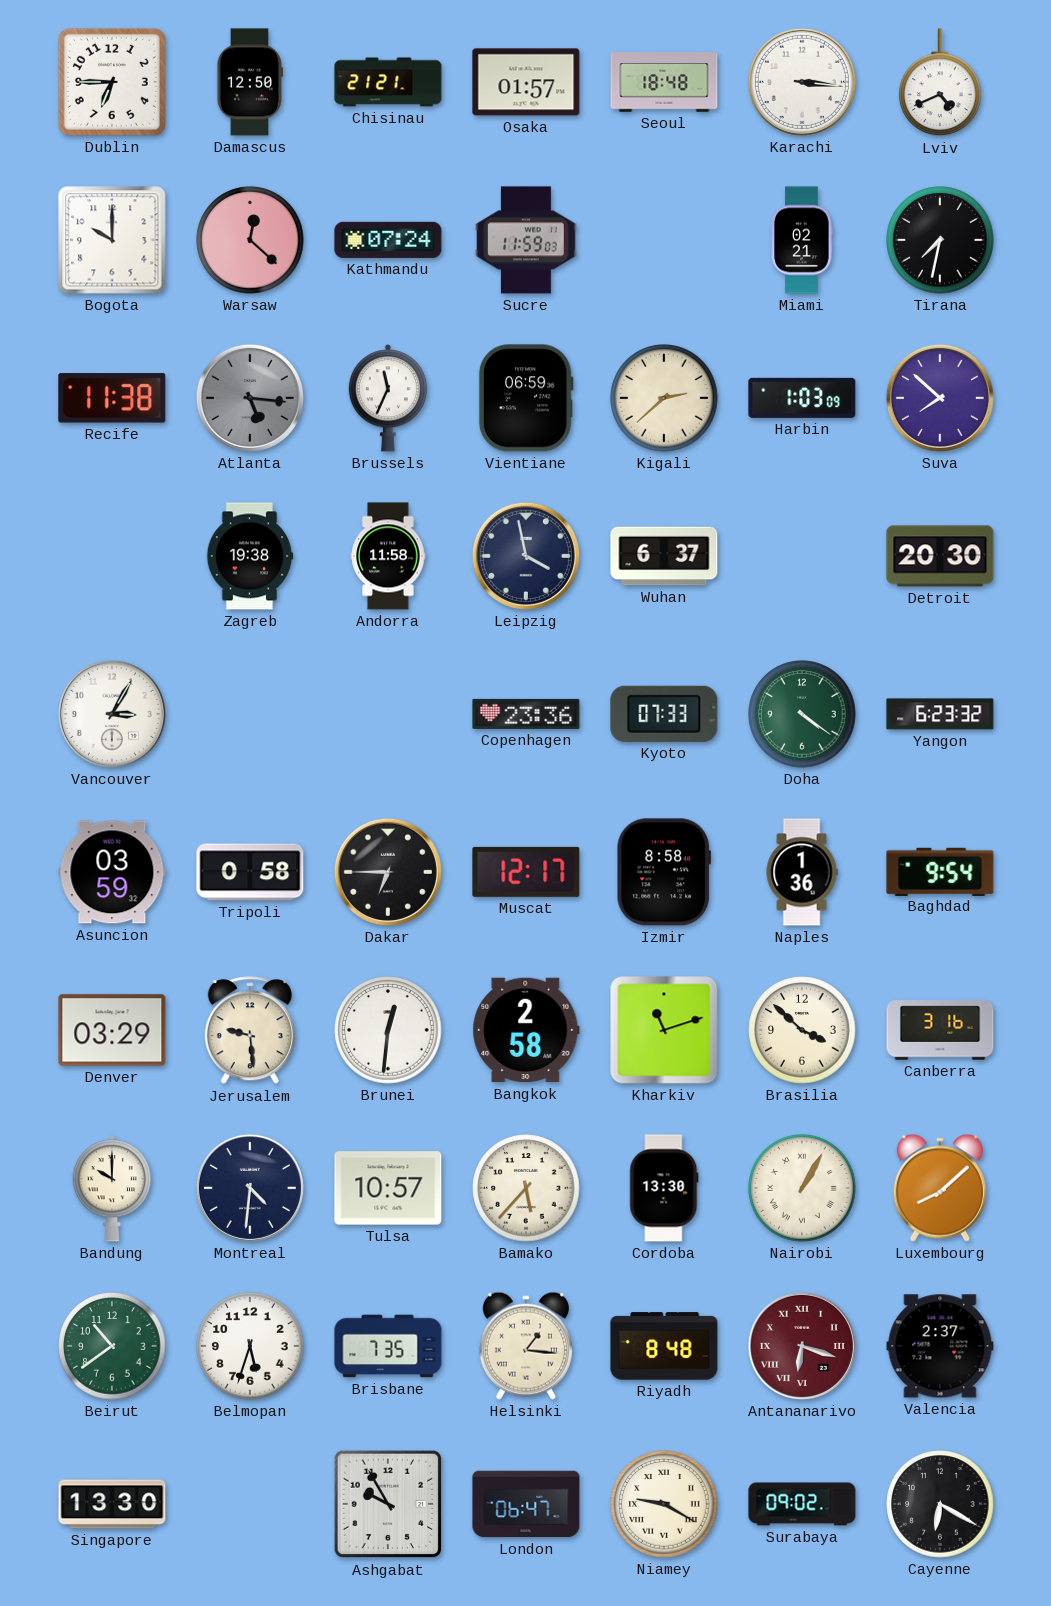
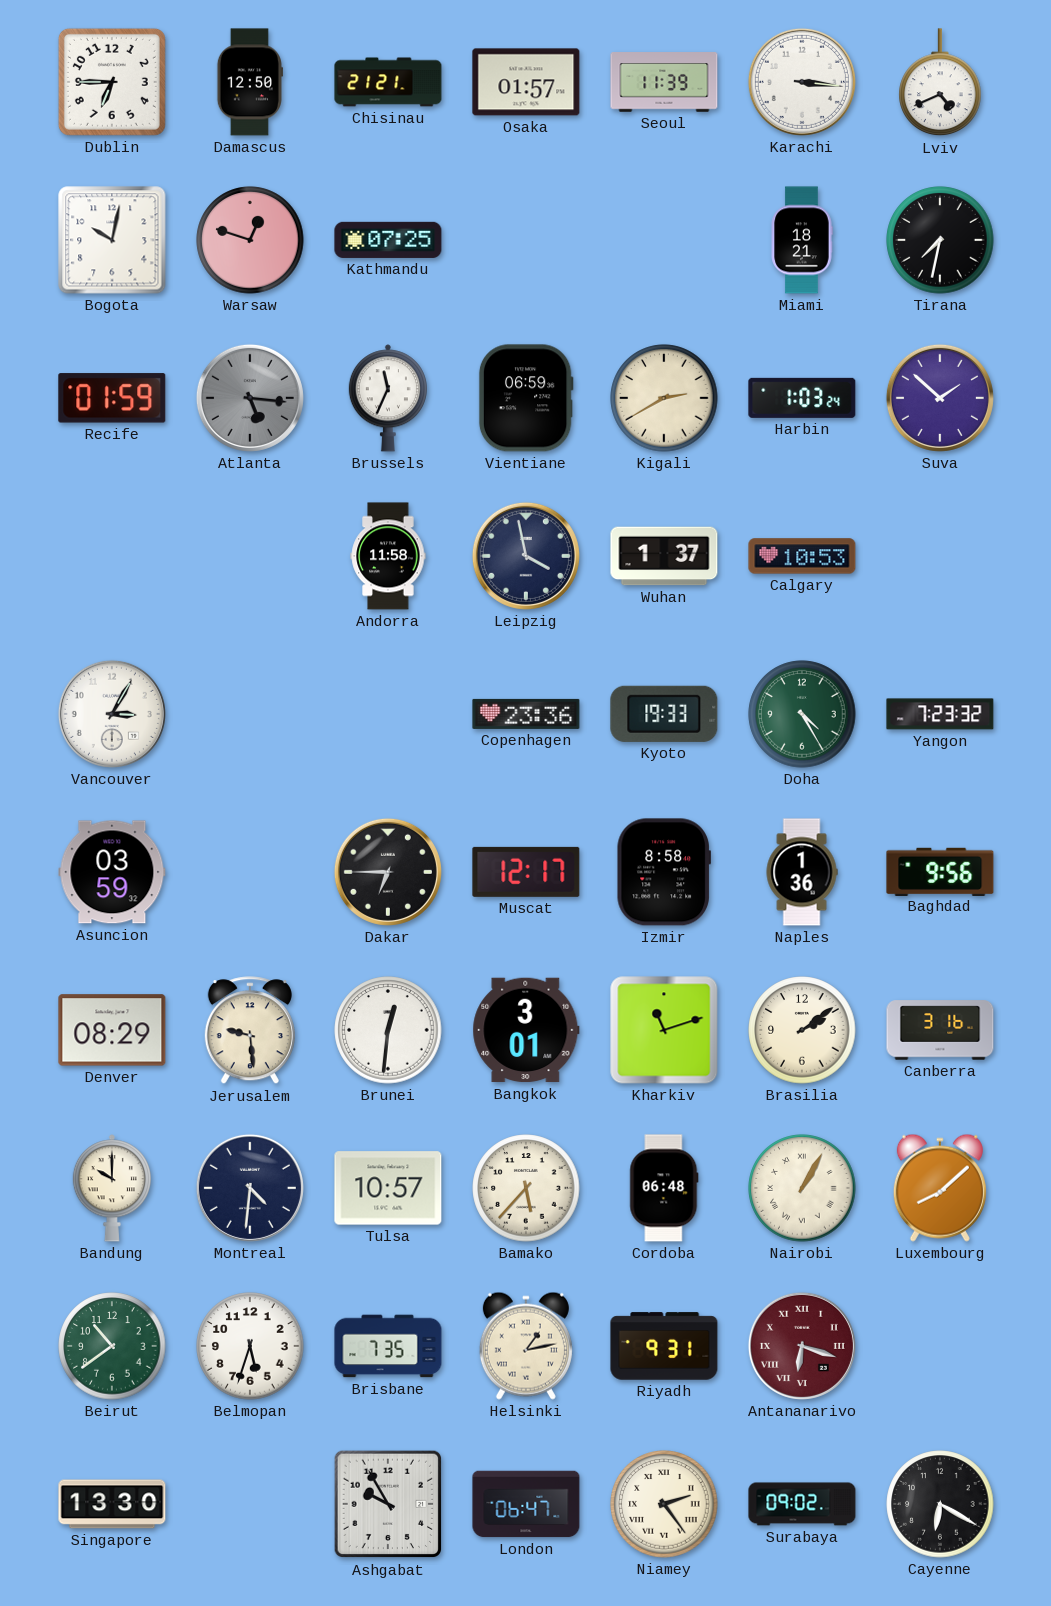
Seoul: 18:48 -> 11:39 (664, 82)
Bogota: 10:00 -> 10:02 (112, 240)
Warsaw: 12:22 -> 12:48 (250, 240)
Kathmandu: 07:24 -> 07:25 (388, 240)
Sucre: 11:59 -> none (526, 240)
Miami: 02:21 -> 18:21 (802, 240)
Recife: 11:38 -> 01:59 (112, 398)
Kigali: 2:38 -> 2:40 (664, 398)
Harbin: 1:03:09 -> 1:03:24 (802, 398)
Suva: 7:52 -> 1:52 (940, 398)
Zagreb: 19:38 -> none (250, 556)
Wuhan: 6:37 -> 1:37 (664, 556)
Calgary: none -> 10:53 (802, 556)
Detroit: 20:30 -> none (940, 556)
Kyoto: 07:33 -> 19:33 (664, 714)
Doha: 4:21 -> 4:25 (802, 714)
Yangon: 6:23 -> 7:23 (940, 714)
Tripoli: 0:58 -> none (250, 872)
Baghdad: 9:54 -> 9:56 (940, 871)
Denver: 03:29 -> 08:29 (112, 1030)
Bangkok: 2:58 -> 3:01 (526, 1030)
Brasilia: 3:52 -> 2:09 (802, 1030)
Cordoba: 13:30 -> 06:48 (664, 1188)
Helsinki: 1:16 -> 1:13 (526, 1346)
Riyadh: 8:48 -> 9:31 (664, 1346)
Valencia: 2:37 -> none (940, 1346)
Niamey: 9:20 -> 2:24 (664, 1504)
